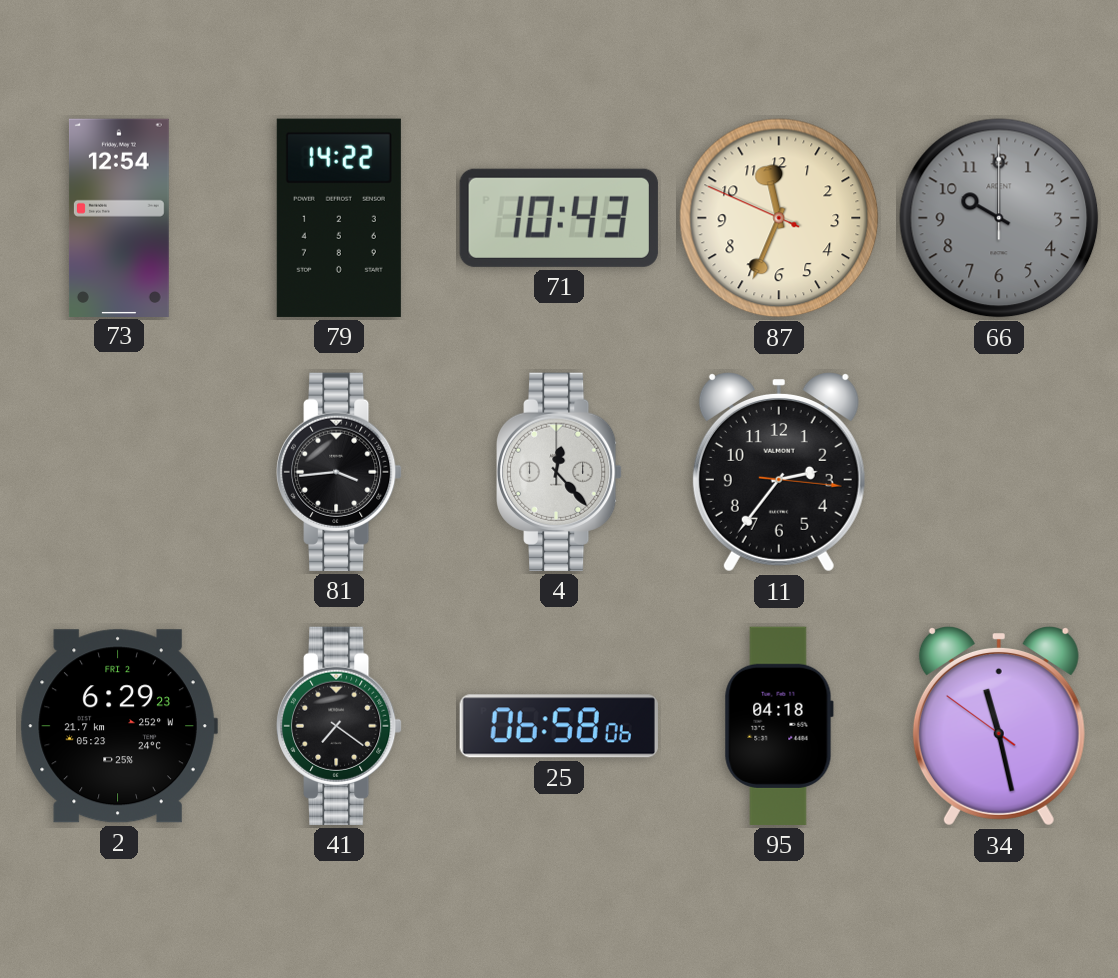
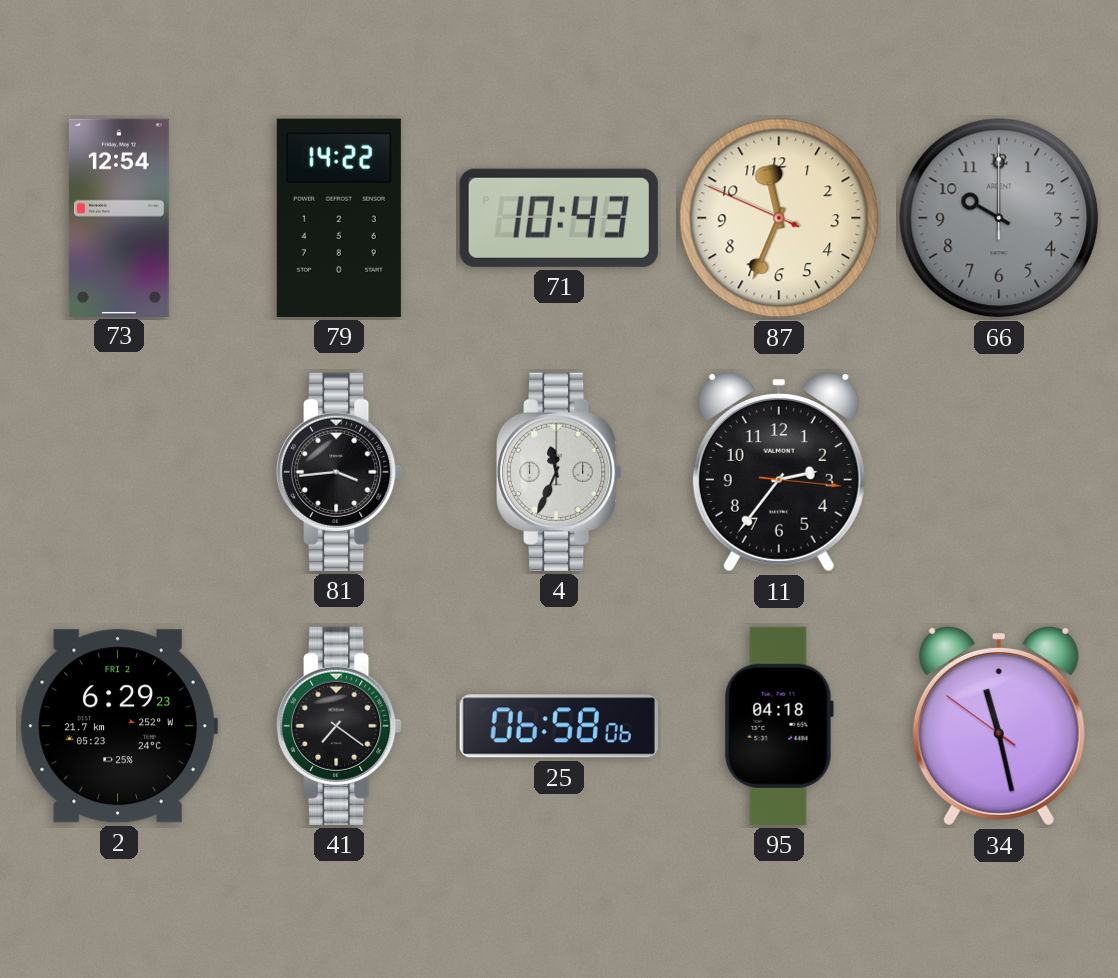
4: 12:23 -> 11:34 (560, 472)
